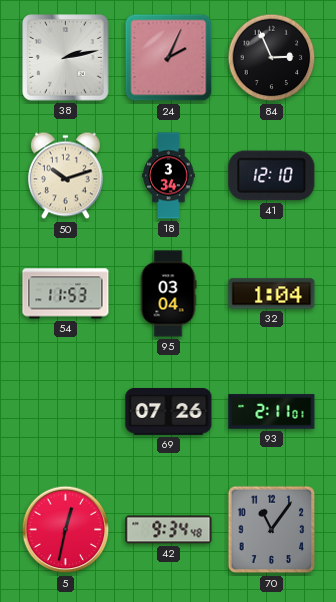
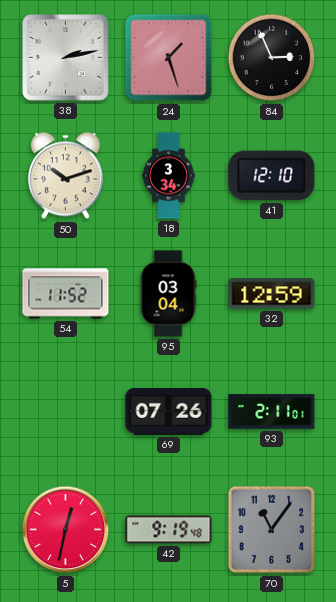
24: 2:04 -> 1:27 (169, 58)
54: 11:53 -> 11:52 (66, 294)
32: 1:04 -> 12:59 (272, 294)
42: 9:34 -> 9:19 (169, 530)
